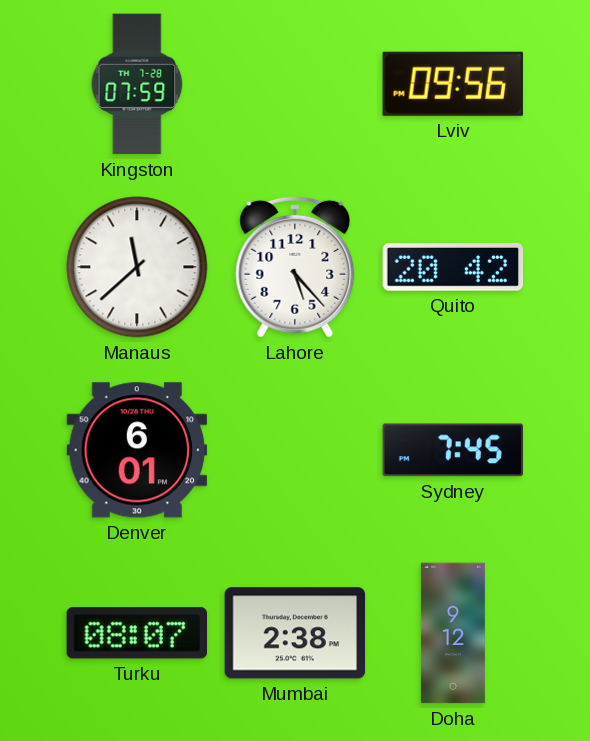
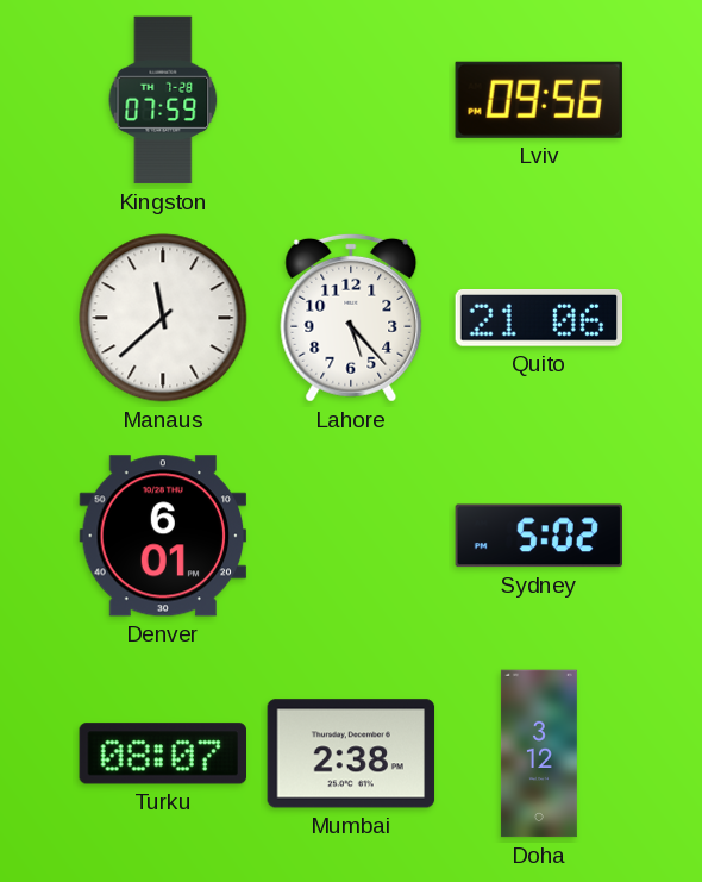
Quito: 20:42 -> 21:06 (539, 319)
Sydney: 7:45 -> 5:02 (539, 536)
Doha: 9:12 -> 3:12 (539, 753)
